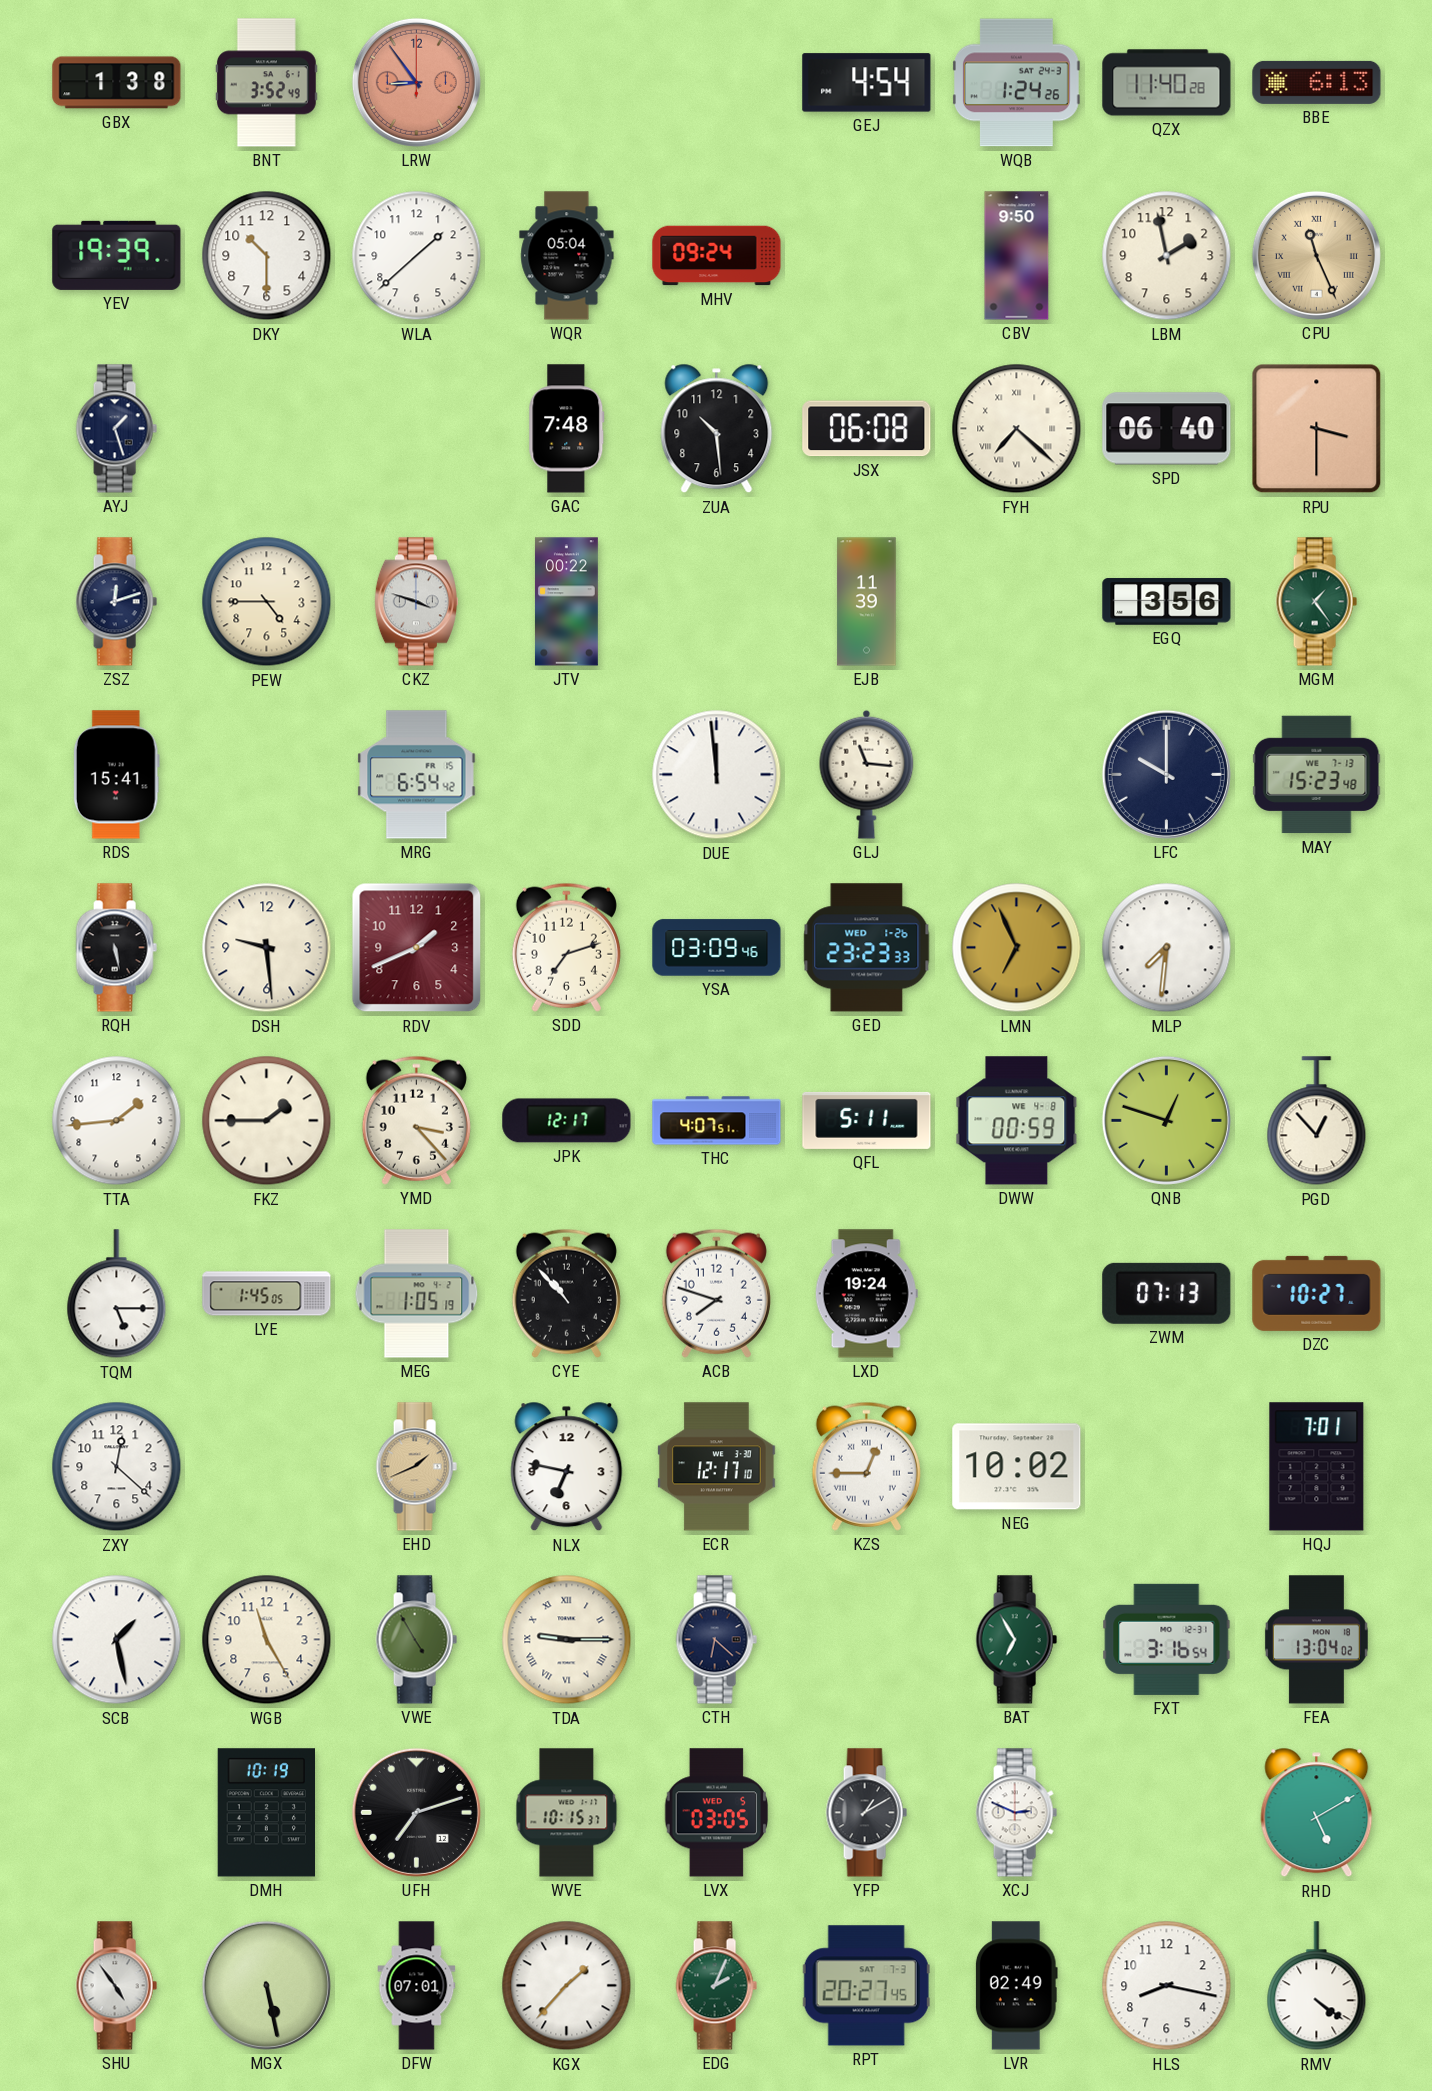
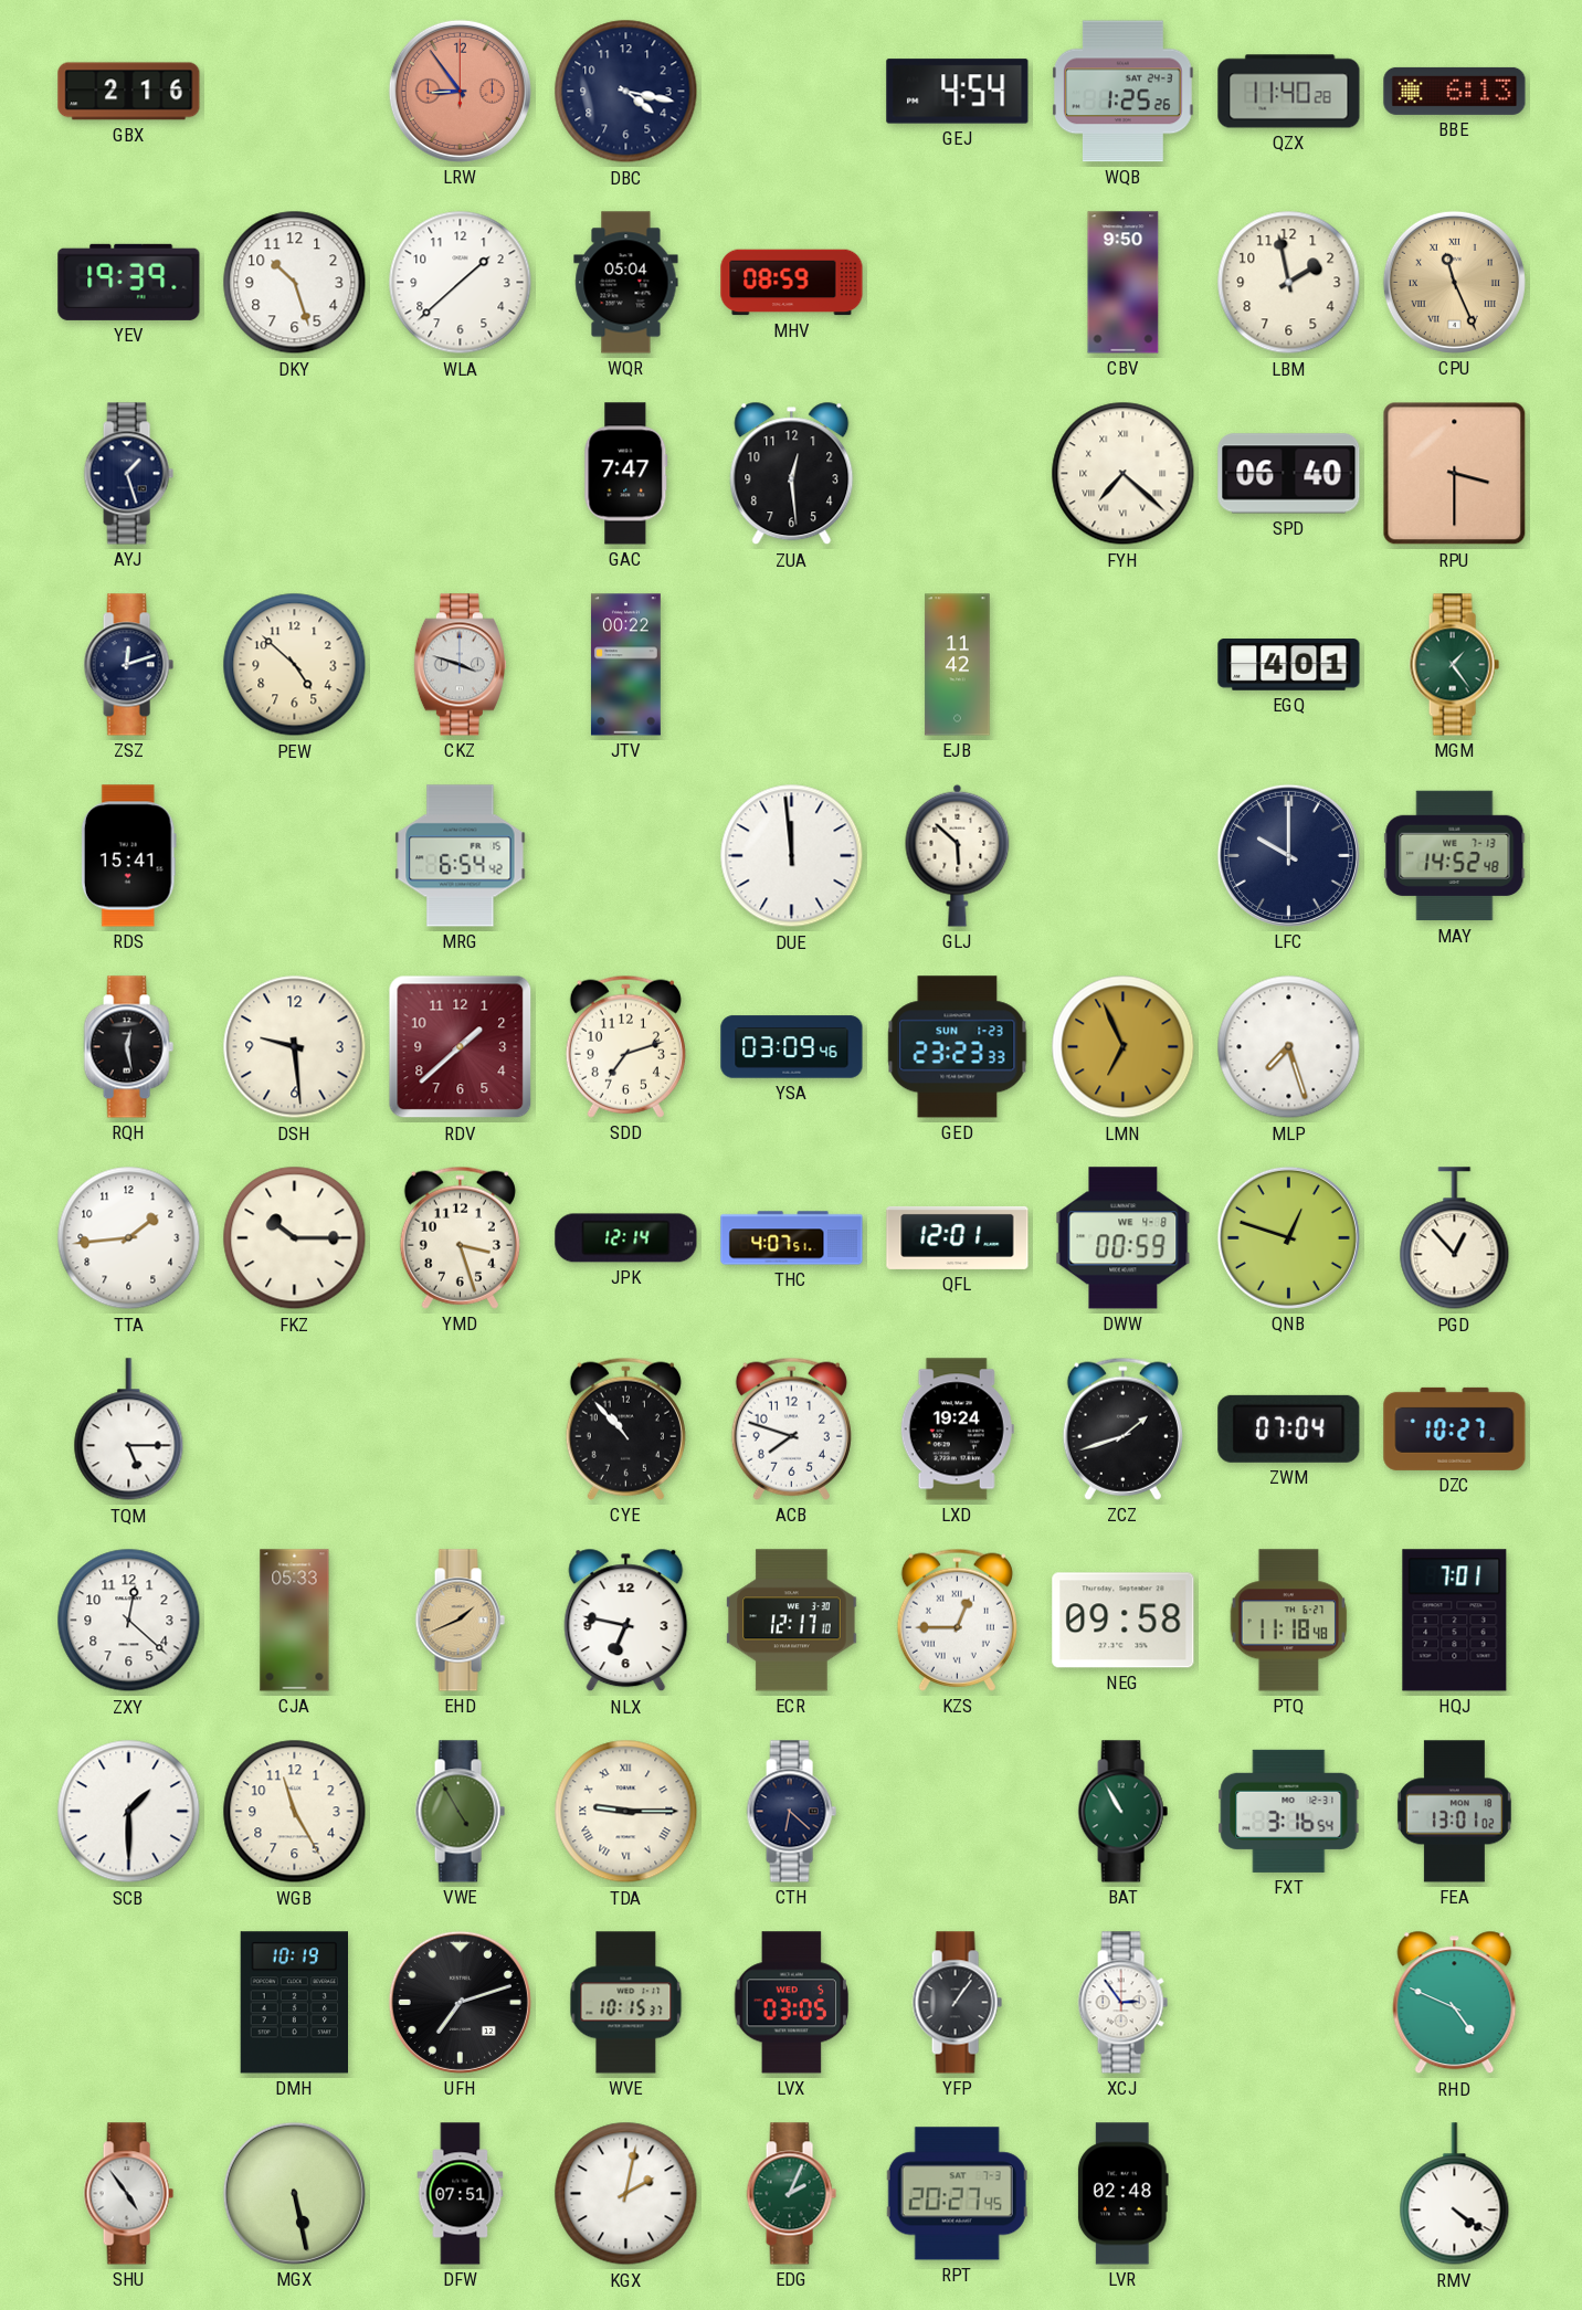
GBX: 1:38 -> 2:16 (129, 92)
BNT: 3:52 -> none (266, 83)
DBC: none -> 4:17 (626, 92)
WQB: 1:24 -> 1:25 (1124, 92)
DKY: 10:30 -> 10:27 (295, 283)
MHV: 09:24 -> 08:59 (792, 283)
GAC: 7:48 -> 7:47 (626, 474)
ZUA: 10:29 -> 12:29 (792, 474)
JSX: 06:08 -> none (867, 429)
PEW: 4:45 -> 4:52 (295, 665)
EJB: 11:39 -> 11:42 (958, 665)
EGQ: 3:56 -> 4:01 (1289, 665)
GLJ: 11:16 -> 5:52 (958, 855)
MAY: 15:23 -> 14:52 (1455, 856)
RQH: 5:28 -> 12:28 (128, 1047)
RDV: 1:41 -> 1:38 (461, 1047)
GED date: WED 1-26 -> SUN 1-23 (958, 1047)
MLP: 7:31 -> 7:27 (1289, 1047)
FKZ: 1:45 -> 10:15 (295, 1238)
YMD: 3:23 -> 3:27 (460, 1237)
JPK: 12:17 -> 12:14 (626, 1238)
QFL: 5:11 -> 12:01 (958, 1237)
LYE: 1:45 -> none (267, 1294)
MEG: 1:05 -> none (417, 1294)
ZCZ: none -> 1:42 (1122, 1428)
ZWM: 07:13 -> 07:04 (1289, 1428)
CJA: none -> 05:33 (295, 1621)
NEG: 10:02 -> 09:58 (1124, 1621)
PTQ: none -> 11:18 (1289, 1621)
SCB: 1:28 -> 1:30 (129, 1812)
BAT: 6:55 -> 10:55 (1122, 1812)
FEA: 13:04 -> 13:01 (1454, 1812)
YFP: 1:10 -> 1:06 (957, 2003)
XCJ: 2:49 -> 2:54 (1122, 2003)
RHD: 5:10 -> 4:49 (1455, 2003)
DFW: 07:01 -> 07:51 (461, 2194)
KGX: 1:37 -> 2:02 (626, 2194)
LVR: 02:49 -> 02:48 (1122, 2194)
HLS: 8:17 -> none (1167, 1986)
